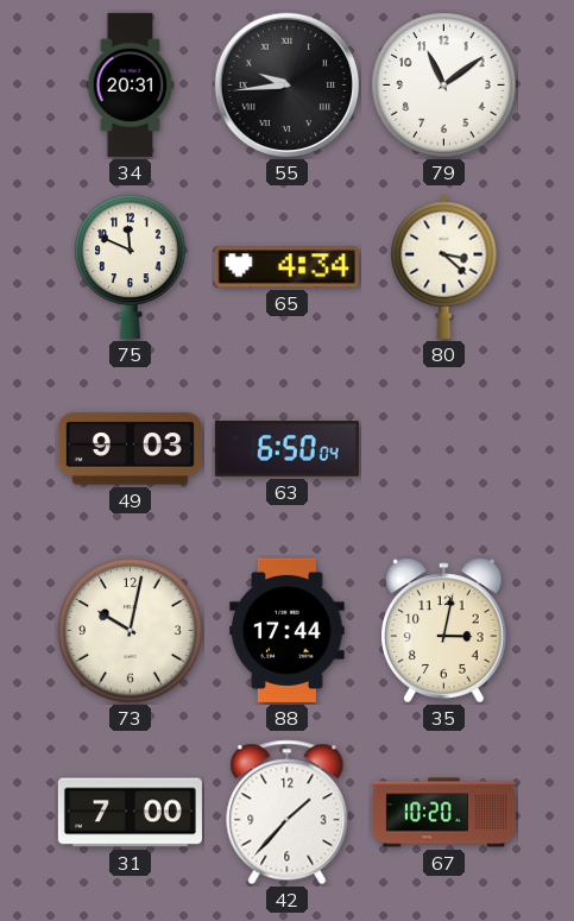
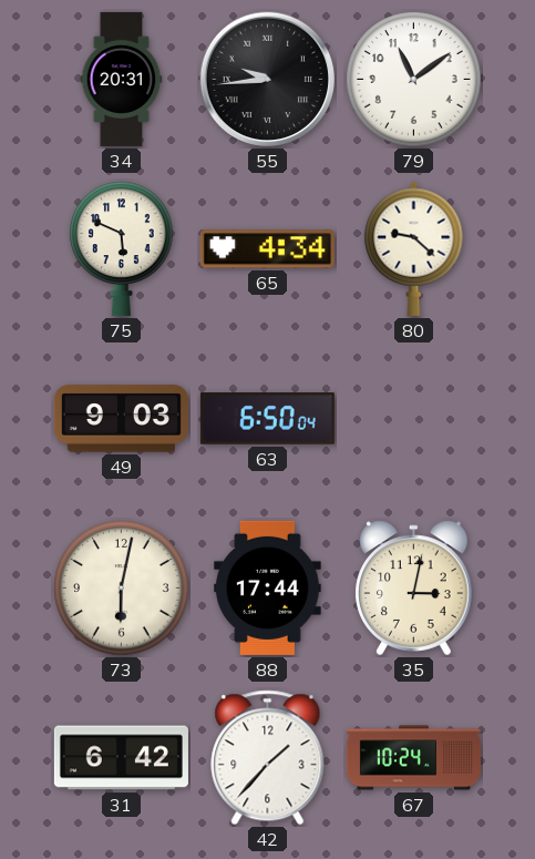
75: 11:49 -> 5:49 (122, 248)
80: 3:22 -> 9:22 (414, 248)
73: 10:02 -> 6:02 (122, 589)
31: 7:00 -> 6:42 (121, 758)
67: 10:20 -> 10:24 (413, 758)
